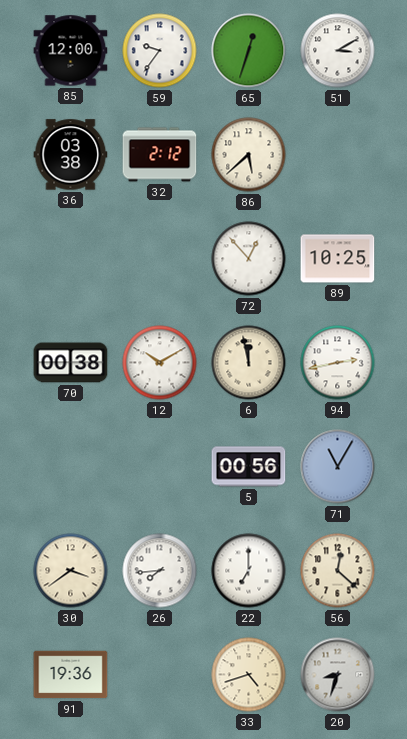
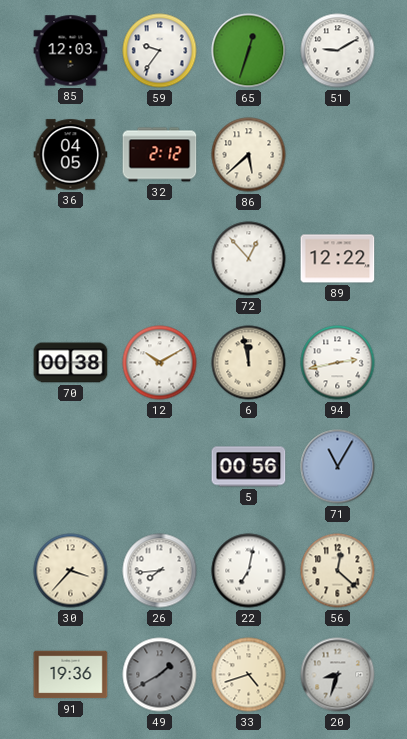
85: 12:00 -> 12:03 (71, 51)
51: 3:10 -> 9:10 (338, 51)
36: 03:38 -> 04:05 (71, 155)
89: 10:25 -> 12:22 (338, 259)
30: 3:39 -> 3:37 (71, 571)
22: 7:00 -> 7:02 (249, 571)
49: none -> 1:40 (160, 675)
